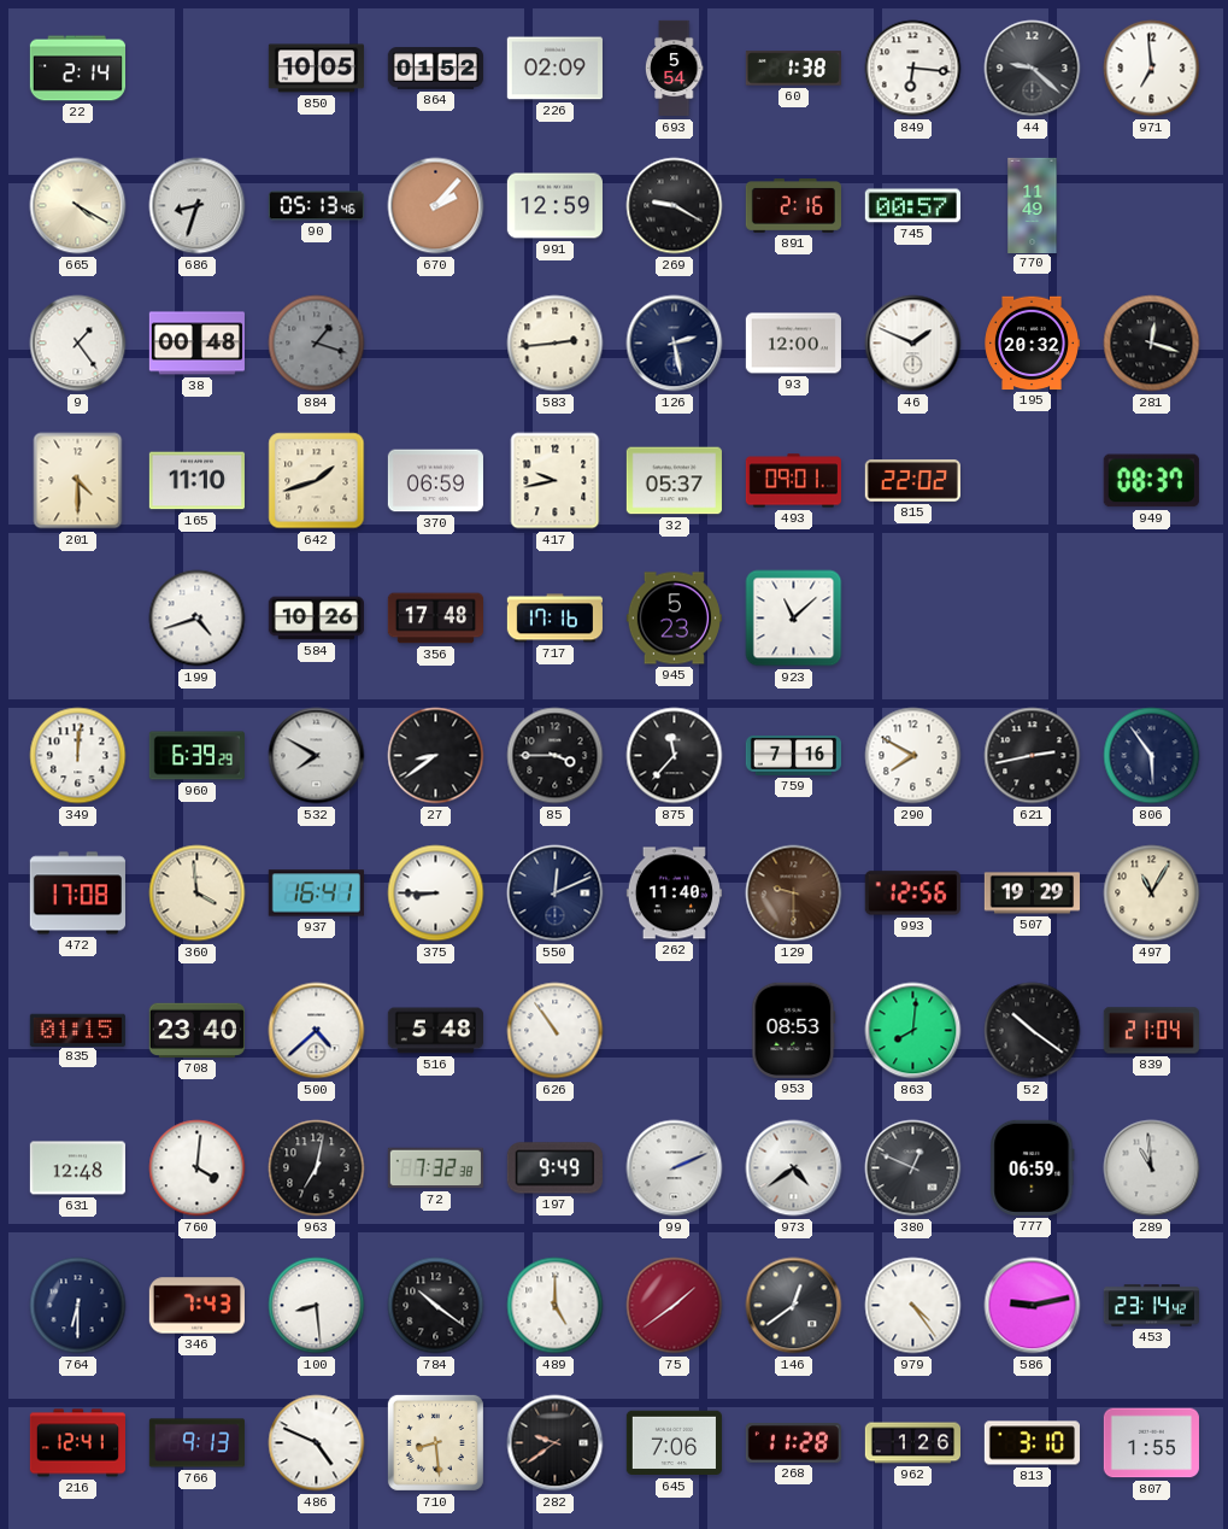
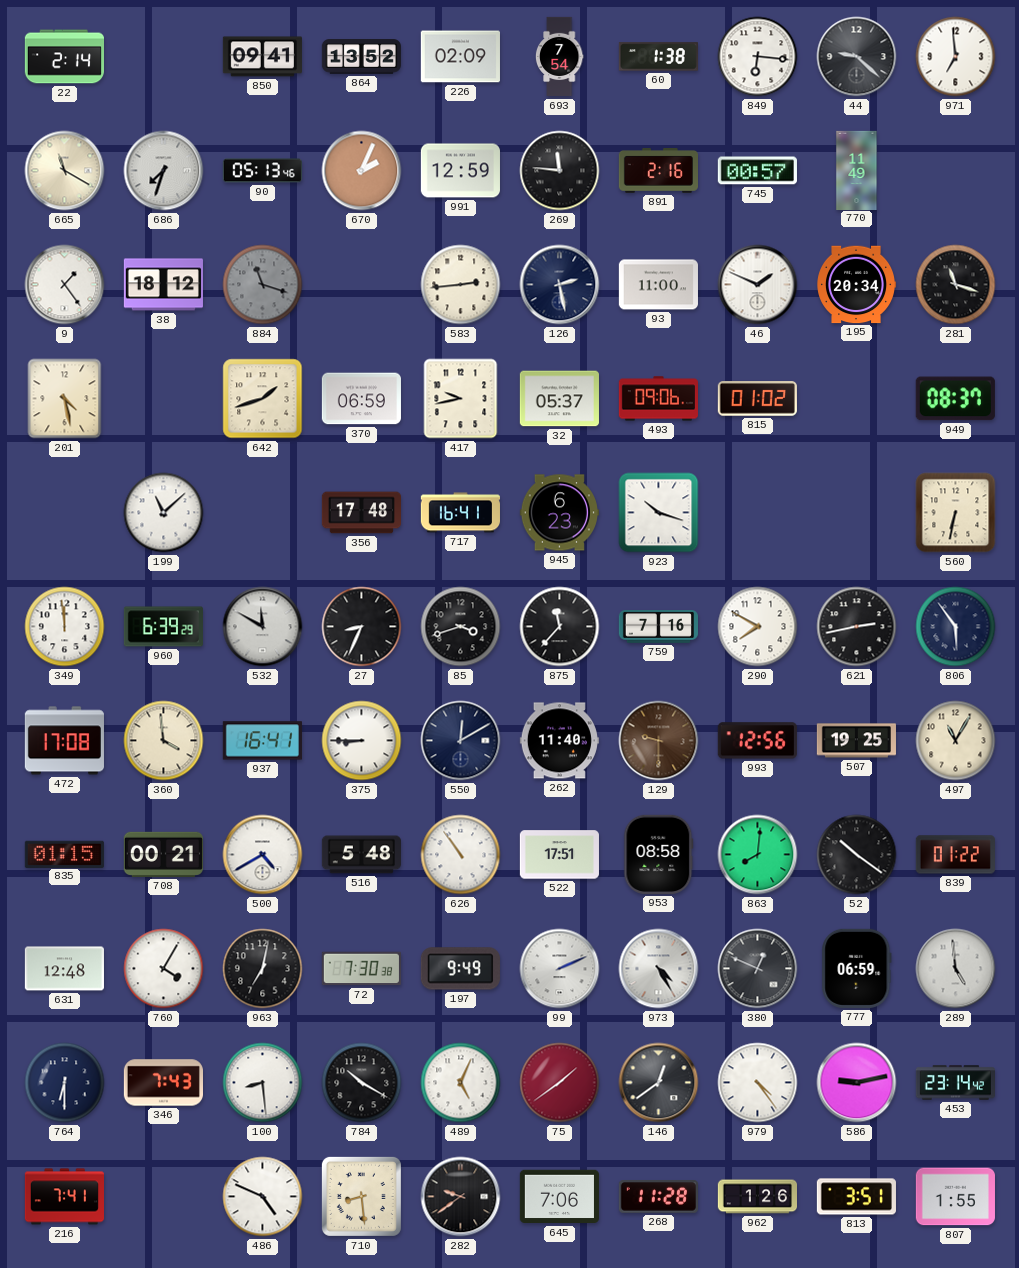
850: 10:05 -> 09:41 (262, 57)
864: 01:52 -> 13:52 (361, 57)
693: 5:54 -> 7:54 (559, 57)
665: 4:20 -> 11:20 (65, 171)
686: 8:33 -> 7:33 (164, 171)
670: 2:07 -> 2:04 (362, 171)
269: 9:20 -> 11:46 (560, 171)
38: 00:48 -> 18:12 (163, 285)
884: 1:18 -> 11:18 (263, 285)
93: 12:00 -> 11:00 (658, 285)
195: 20:32 -> 20:34 (856, 285)
281: 12:18 -> 11:18 (956, 285)
201: 4:30 -> 4:28 (65, 399)
165: 11:10 -> none (196, 481)
493: 09:01 -> 09:06 (658, 399)
815: 22:02 -> 01:02 (757, 399)
199: 4:42 -> 11:08 (164, 513)
584: 10:26 -> none (316, 619)
717: 17:16 -> 16:41 (460, 513)
945: 5:23 -> 6:23 (559, 513)
923: 11:08 -> 10:18 (659, 513)
560: none -> 6:32 (956, 513)
349: 12:01 -> 11:59 (65, 627)
532: 7:50 -> 11:50 (263, 627)
27: 8:39 -> 8:34 (362, 627)
85: 3:45 -> 3:42 (461, 627)
550: 12:11 -> 12:10 (461, 741)
507: 19:29 -> 19:25 (856, 741)
708: 23:40 -> 00:21 (163, 854)
500: 4:38 -> 4:40 (263, 855)
522: none -> 17:51 (559, 855)
953: 08:53 -> 08:58 (659, 854)
839: 21:04 -> 01:22 (955, 855)
760: 4:01 -> 4:05 (164, 969)
72: 7:32 -> 7:30 (361, 969)
973: 4:39 -> 4:25 (659, 969)
289: 10:59 -> 4:59 (956, 969)
784: 10:21 -> 10:20 (362, 1083)
489: 5:00 -> 5:04 (461, 1083)
216: 12:41 -> 7:41 (64, 1197)
766: 9:13 -> none (196, 1443)
813: 3:10 -> 3:51 (856, 1197)
